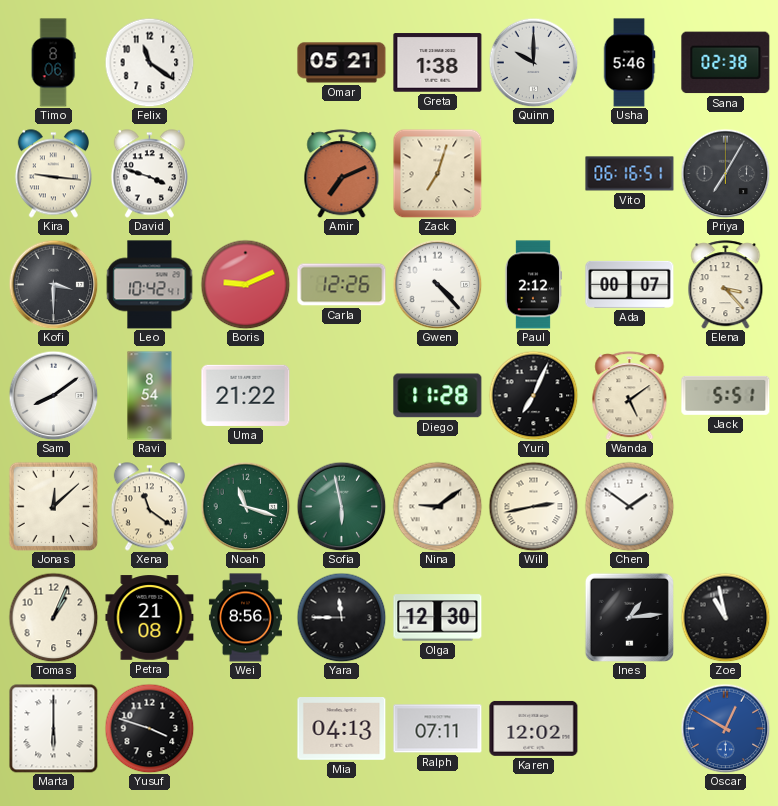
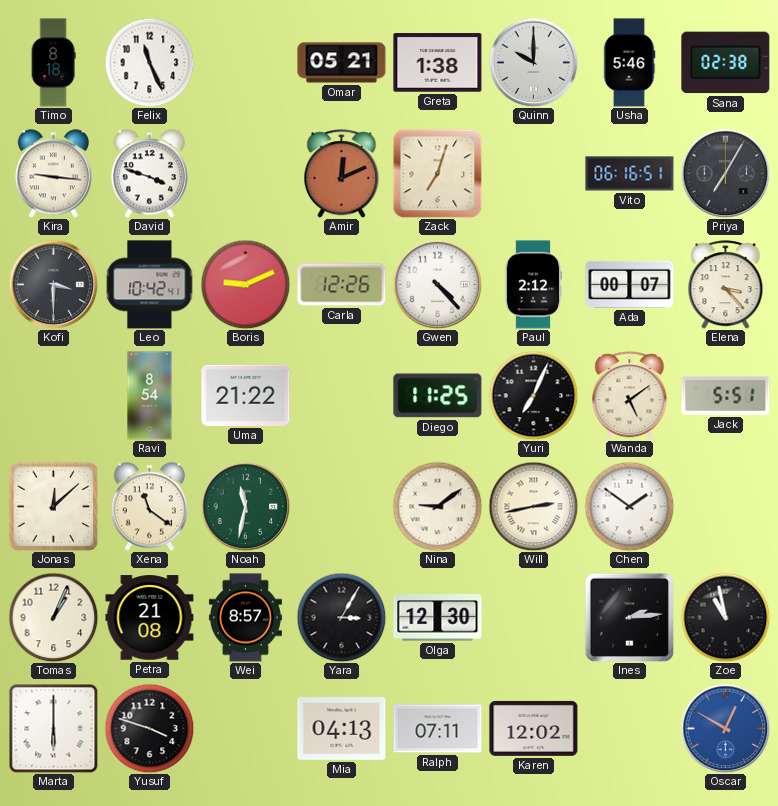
Timo: 8:06 -> 8:18 (53, 63)
Felix: 11:21 -> 11:26 (149, 62)
Amir: 7:11 -> 12:11 (342, 174)
Sam: 8:09 -> none (53, 395)
Diego: 11:28 -> 11:25 (438, 396)
Noah: 11:18 -> 11:32 (245, 506)
Sofia: 5:58 -> none (341, 506)
Wei: 8:56 -> 8:57 (245, 618)
Yara: 11:45 -> 3:05 (341, 617)
Ines: 1:14 -> 2:14 (629, 617)
